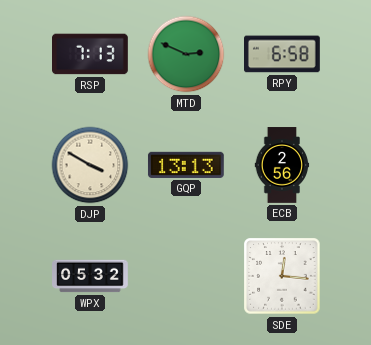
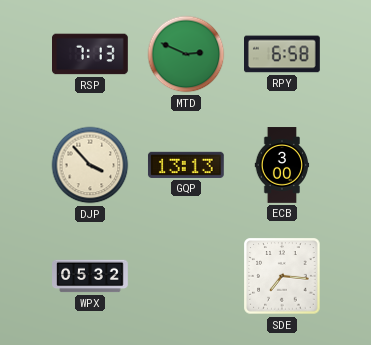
DJP: 3:50 -> 3:53 (90, 165)
ECB: 2:56 -> 3:00 (282, 165)
SDE: 12:16 -> 7:16 (282, 276)
